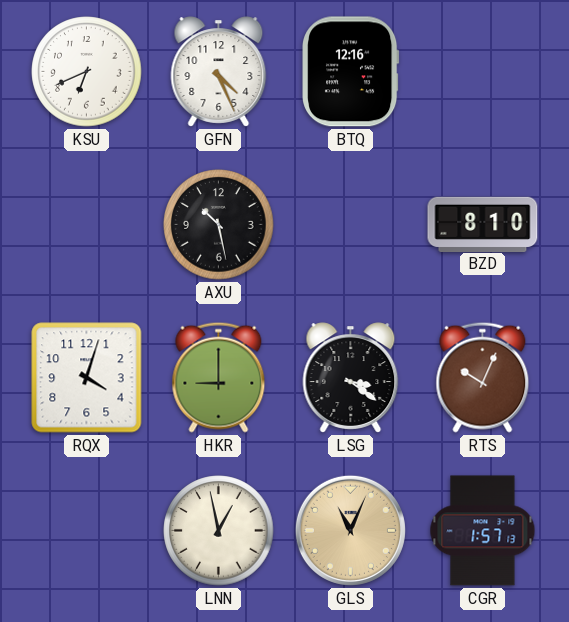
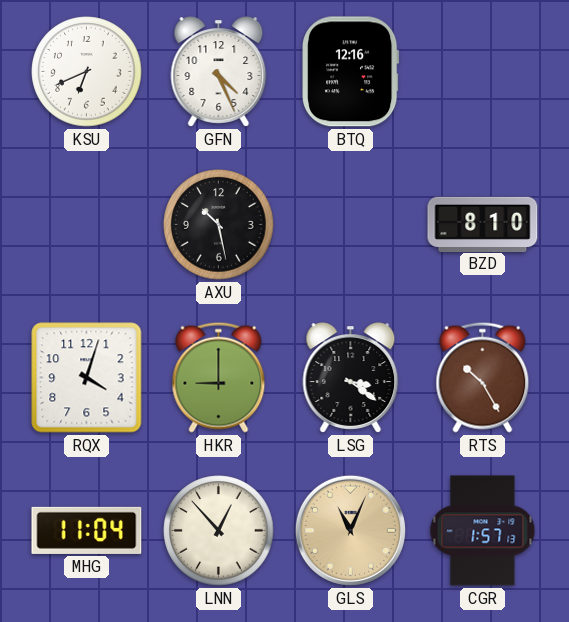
RTS: 10:04 -> 10:25 (483, 377)
MHG: none -> 11:04 (87, 530)
LNN: 12:58 -> 12:53 (219, 531)
